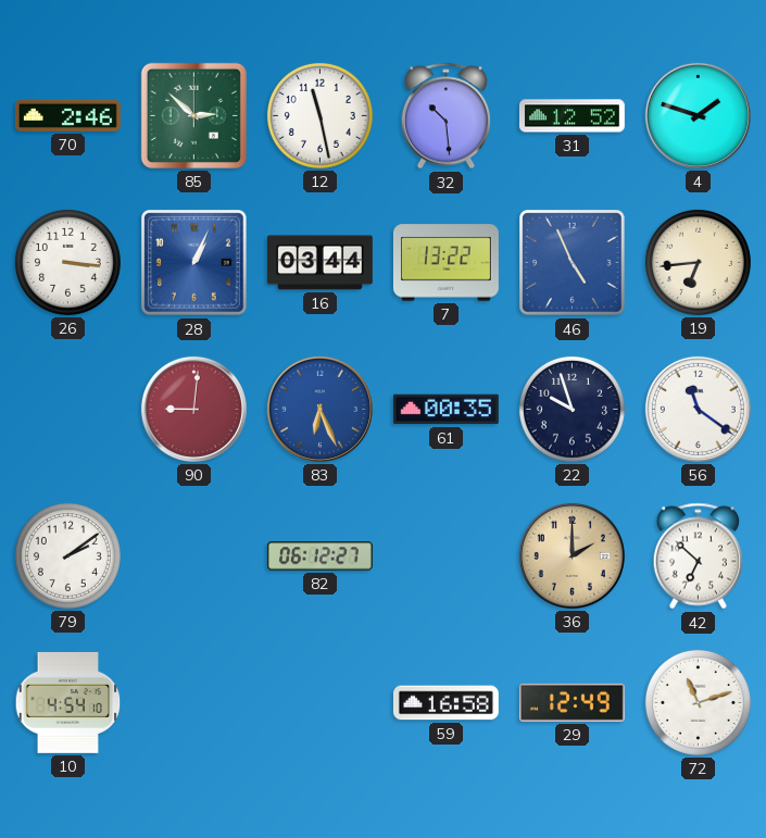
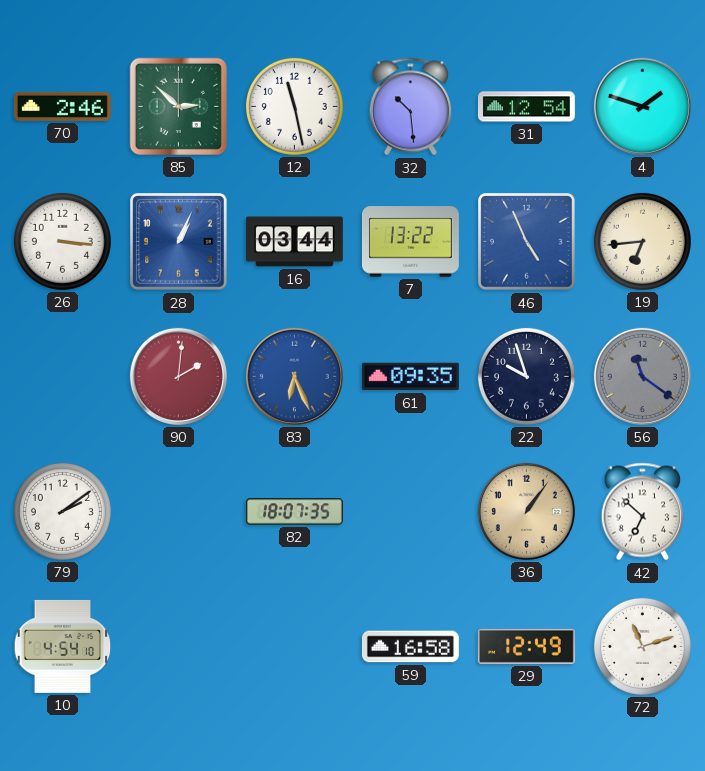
31: 12:52 -> 12:54 (526, 107)
90: 9:01 -> 2:01 (178, 376)
61: 00:35 -> 09:35 (410, 377)
56 dial: white -> grey (642, 376)
82: 06:12 -> 18:07 (294, 512)
36: 2:00 -> 1:06 (526, 511)
